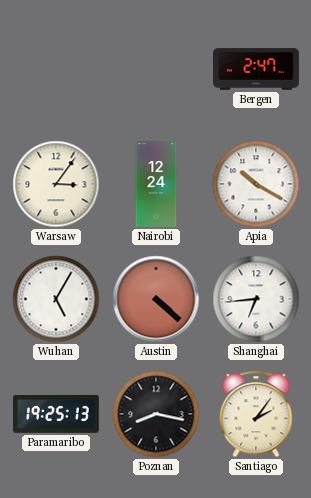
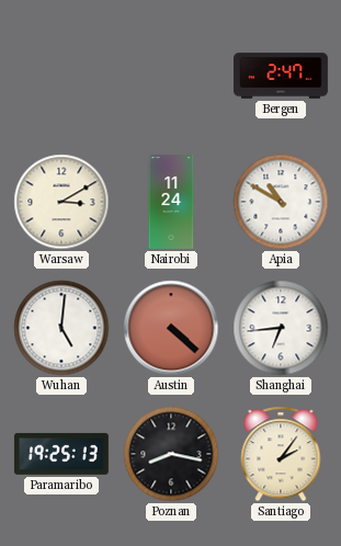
Warsaw: 3:06 -> 3:10 (61, 202)
Nairobi: 12:24 -> 11:24 (171, 203)
Apia: 10:20 -> 10:50 (281, 202)
Wuhan: 5:05 -> 5:01 (61, 328)
